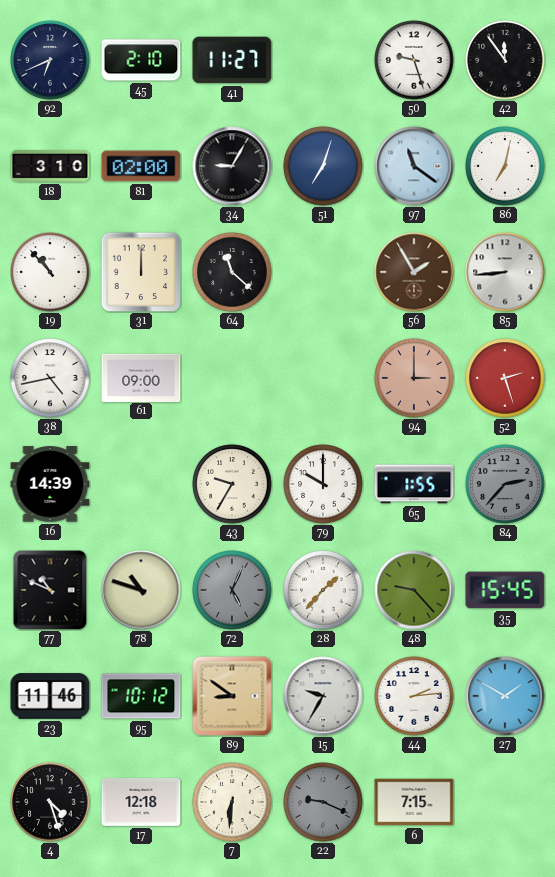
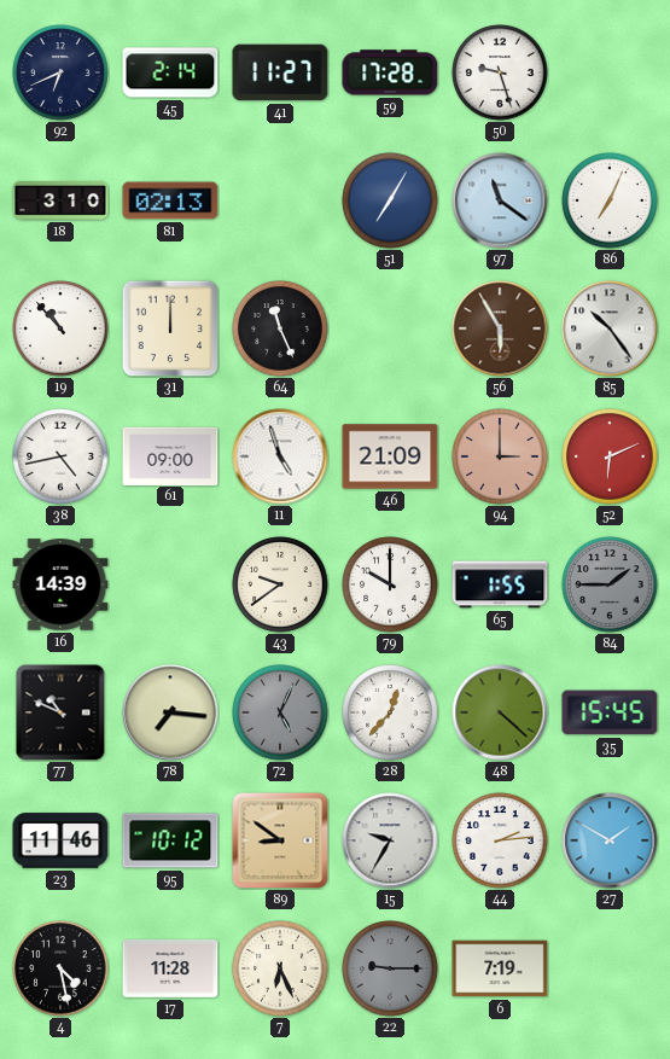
45: 2:10 -> 2:14 (170, 72)
59: none -> 17:28 (390, 72)
42: 11:54 -> none (505, 60)
81: 02:00 -> 02:13 (170, 200)
34: 9:05 -> none (232, 166)
51: 7:03 -> 7:05 (390, 200)
86: 7:02 -> 7:04 (610, 200)
64: 11:22 -> 11:26 (280, 328)
56: 1:55 -> 5:55 (500, 328)
85: 8:44 -> 10:24 (610, 328)
11: none -> 4:57 (280, 456)
46: none -> 21:09 (390, 456)
52: 2:27 -> 6:11 (610, 456)
43: 9:35 -> 9:39 (280, 584)
84: 2:37 -> 1:45 (610, 584)
78: 10:48 -> 7:16 (170, 712)
28: 1:37 -> 12:37 (390, 712)
48: 9:23 -> 4:22 (500, 712)
4: 4:27 -> 4:28 (60, 968)
17: 12:18 -> 11:28 (170, 970)
7: 6:31 -> 6:26 (280, 968)
22: 9:19 -> 9:15 (390, 968)
6: 7:15 -> 7:19 (500, 968)
